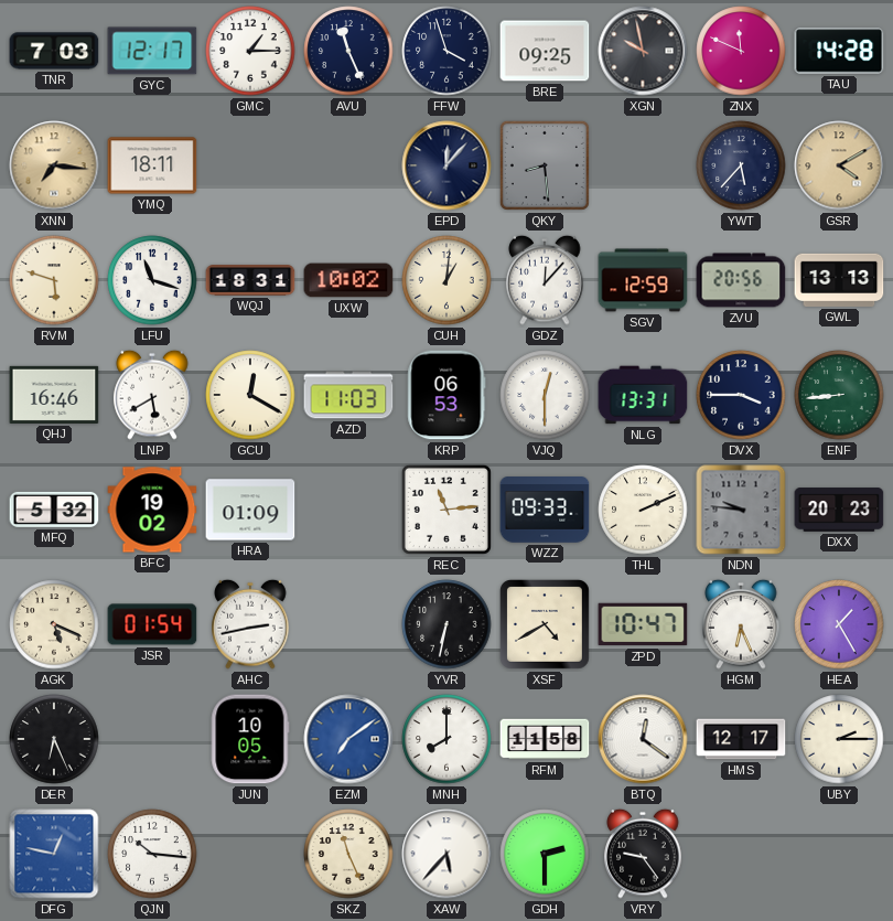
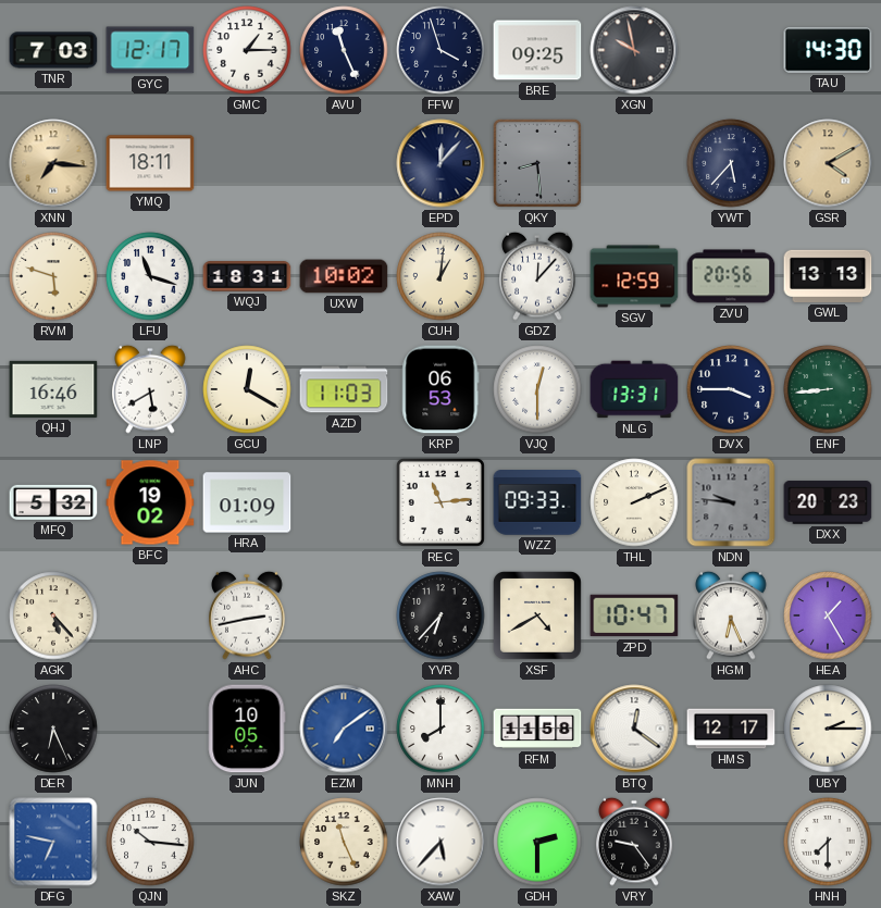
ZNX: 11:49 -> none (741, 51)
TAU: 14:28 -> 14:30 (828, 50)
AGK: 5:19 -> 5:23 (53, 615)
JSR: 01:54 -> none (152, 624)
YVR: 6:32 -> 6:37 (440, 615)
DFG: 12:47 -> 6:47 (53, 842)
HNH: none -> 7:30 (828, 842)
